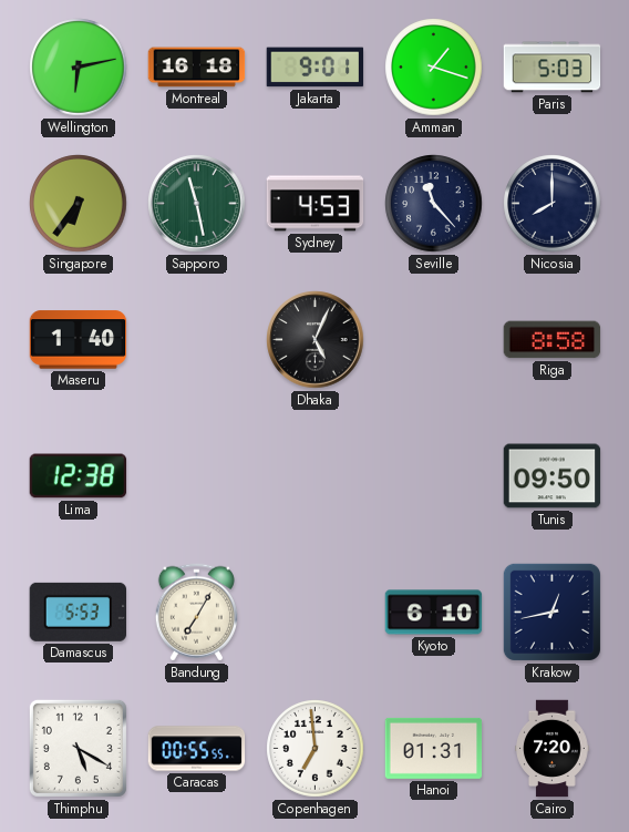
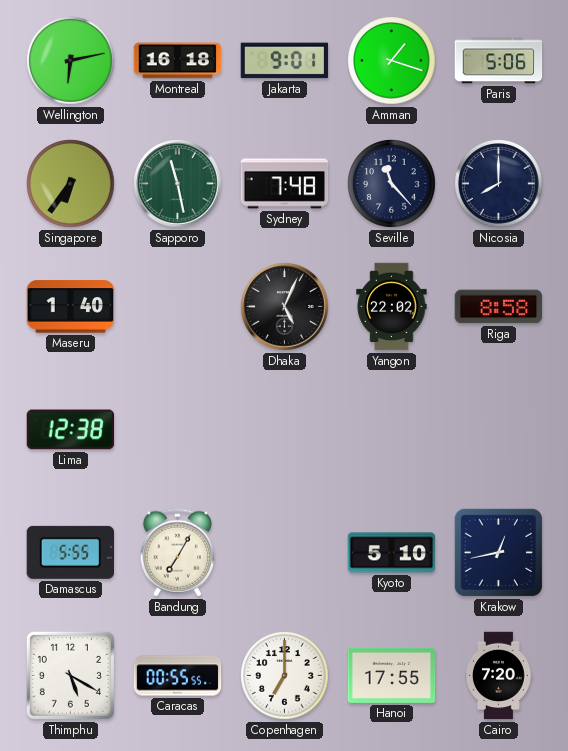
Paris: 5:03 -> 5:06 (499, 61)
Sydney: 4:53 -> 7:48 (285, 184)
Yangon: none -> 22:02 (392, 307)
Tunis: 09:50 -> none (553, 476)
Damascus: 5:53 -> 5:55 (70, 552)
Kyoto: 6:10 -> 5:10 (392, 553)
Copenhagen: 6:59 -> 7:00 (285, 676)
Hanoi: 01:31 -> 17:55 (392, 675)
